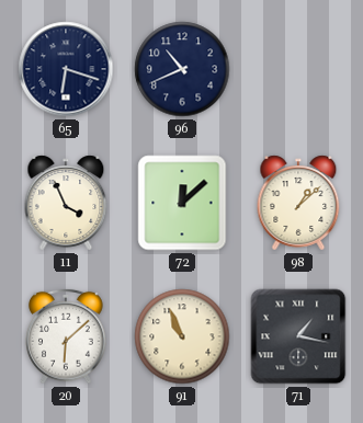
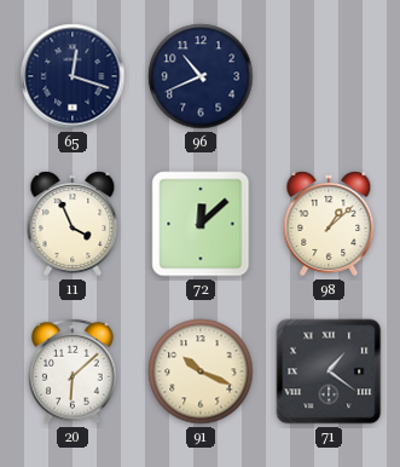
65: 6:18 -> 12:18 (73, 76)
91: 10:56 -> 10:19 (201, 371)
71: 1:17 -> 1:21 (329, 371)
